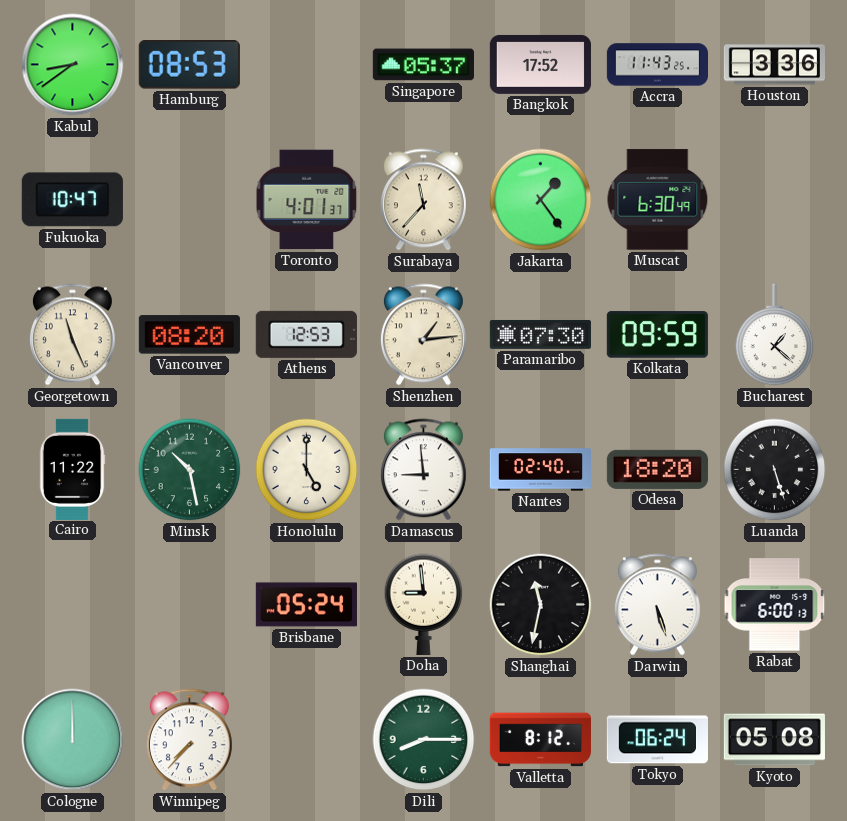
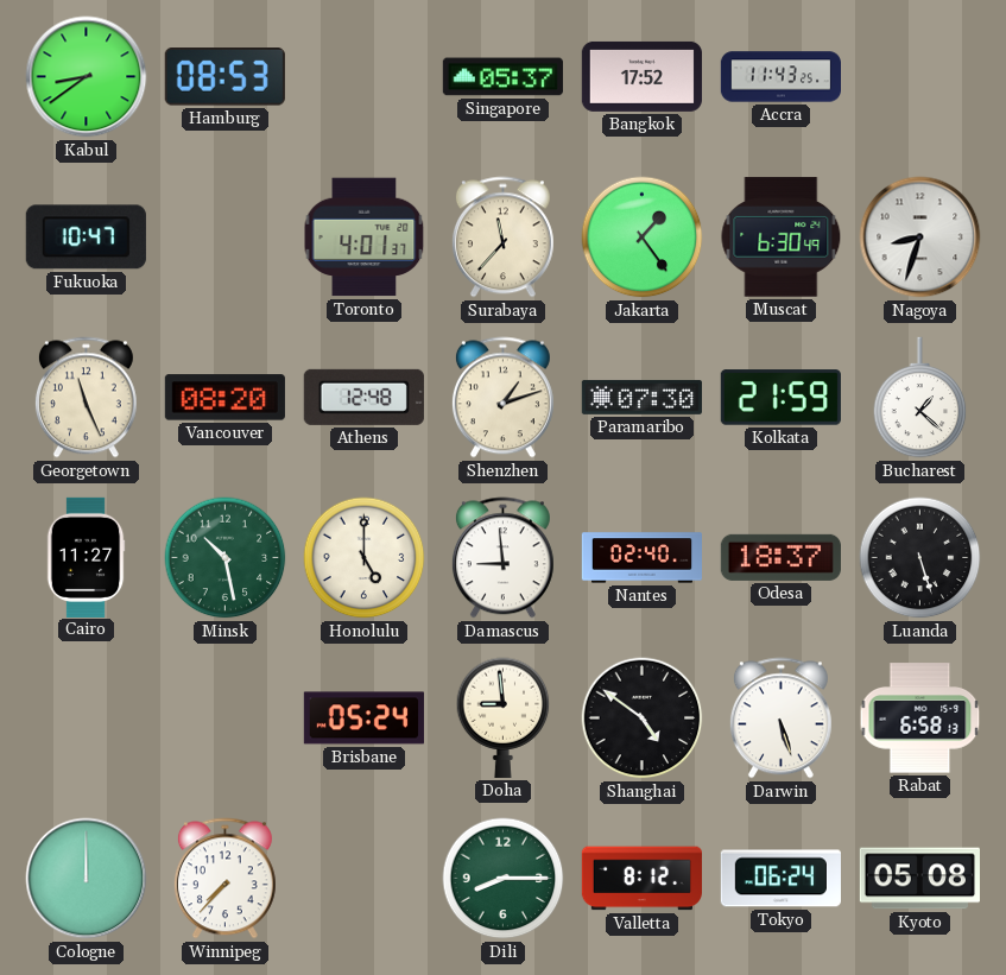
Houston: 3:36 -> none (774, 65)
Nagoya: none -> 8:33 (920, 238)
Athens: 12:53 -> 12:48 (363, 397)
Shenzhen: 1:14 -> 1:12 (502, 398)
Kolkata: 09:59 -> 21:59 (780, 398)
Cairo: 11:22 -> 11:27 (86, 557)
Odesa: 18:20 -> 18:37 (780, 557)
Shanghai: 11:32 -> 4:51 (643, 718)
Rabat: 6:00 -> 6:58 (920, 718)
